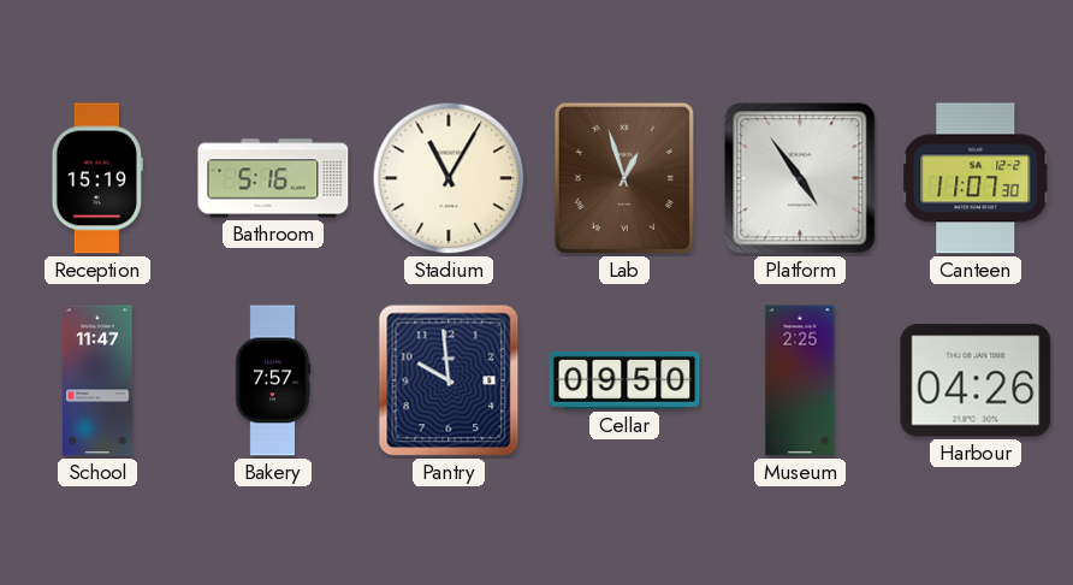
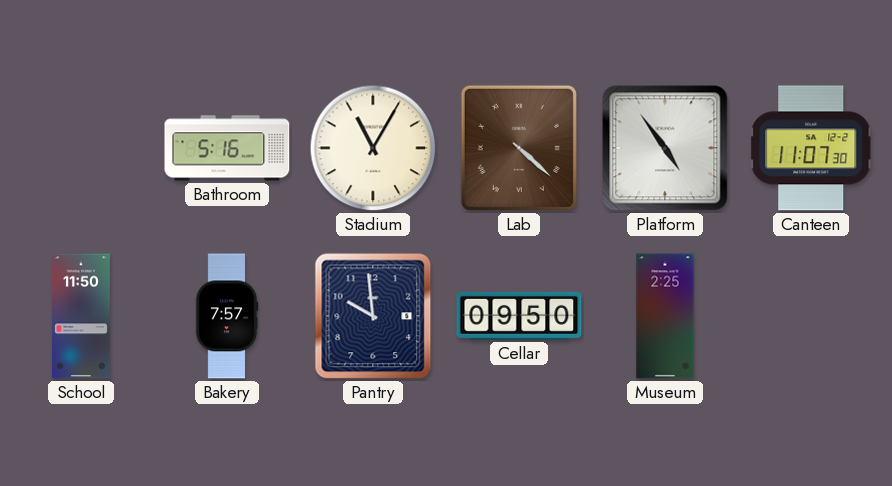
Reception: 15:19 -> none (97, 178)
Lab: 12:57 -> 4:22 (519, 148)
School: 11:47 -> 11:50 (81, 316)
Harbour: 04:26 -> none (976, 380)
